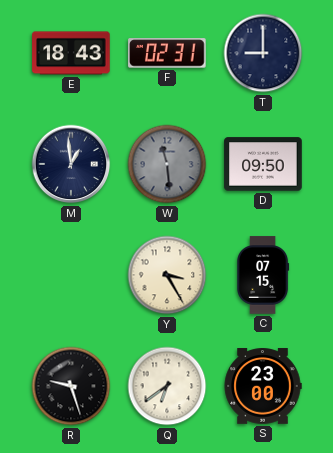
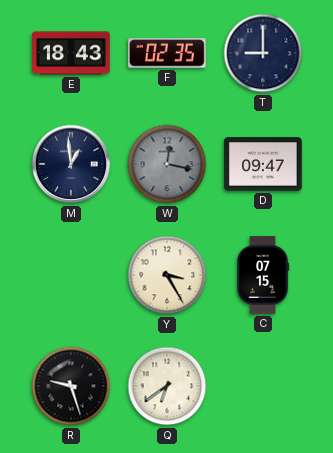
F: 02:31 -> 02:35 (167, 53)
W: 11:29 -> 12:17 (167, 164)
D: 09:50 -> 09:47 (263, 164)
S: 23:00 -> none (263, 386)
